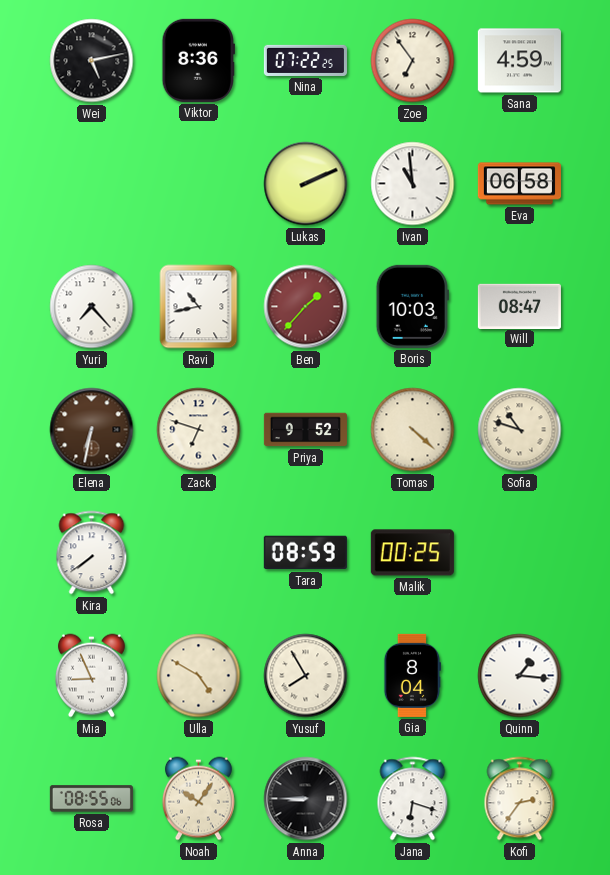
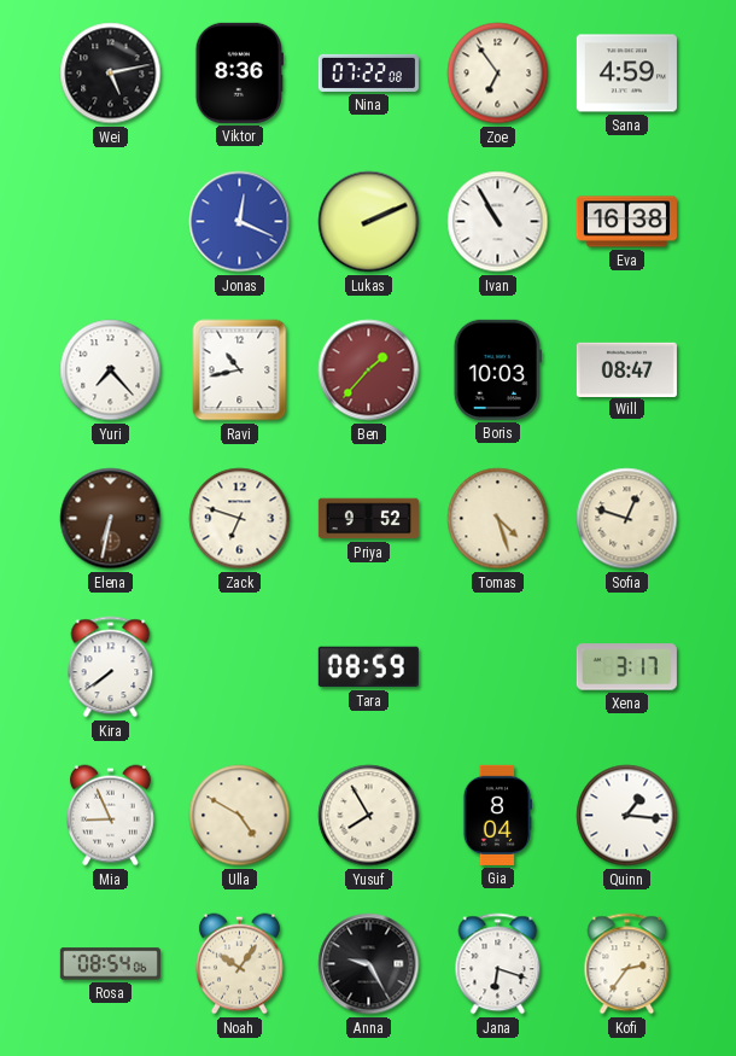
Nina: 07:22:25 -> 07:22:08 (368, 72)
Jonas: none -> 12:19 (240, 222)
Ivan: 10:59 -> 10:55 (498, 222)
Eva: 06:58 -> 16:38 (626, 222)
Tomas: 4:22 -> 4:27 (498, 519)
Sofia: 10:48 -> 12:48 (627, 519)
Malik: 00:25 -> none (412, 553)
Xena: none -> 3:17 (626, 667)
Rosa: 08:55 -> 08:54 (110, 964)
Anna: 8:45 -> 9:25 (369, 964)
